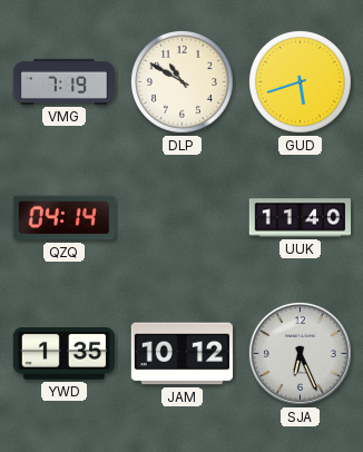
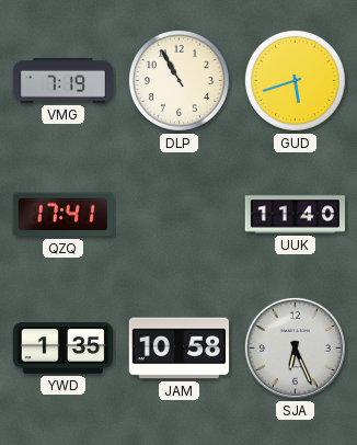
DLP: 10:50 -> 10:55 (178, 80)
QZQ: 04:14 -> 17:41 (62, 215)
JAM: 10:12 -> 10:58 (178, 349)
